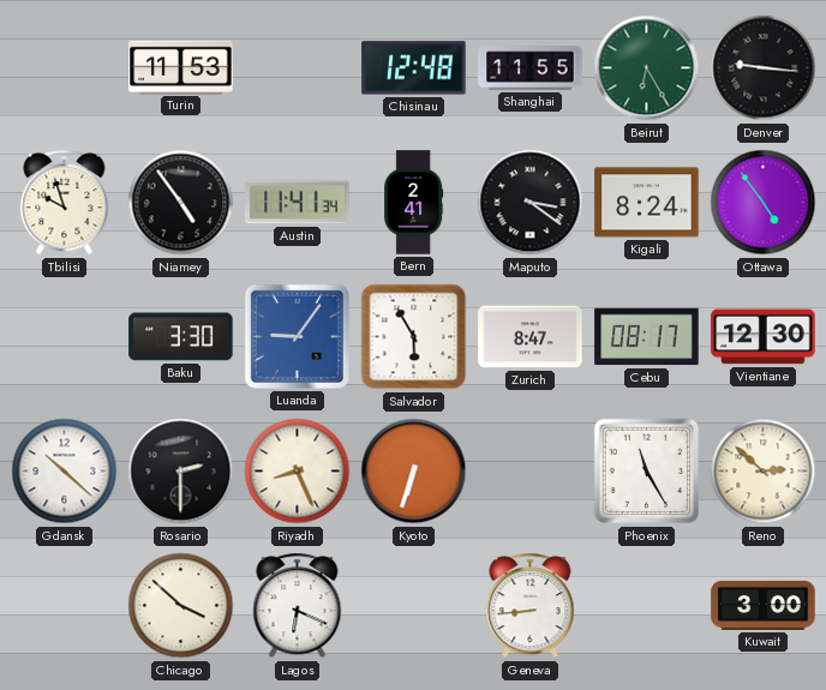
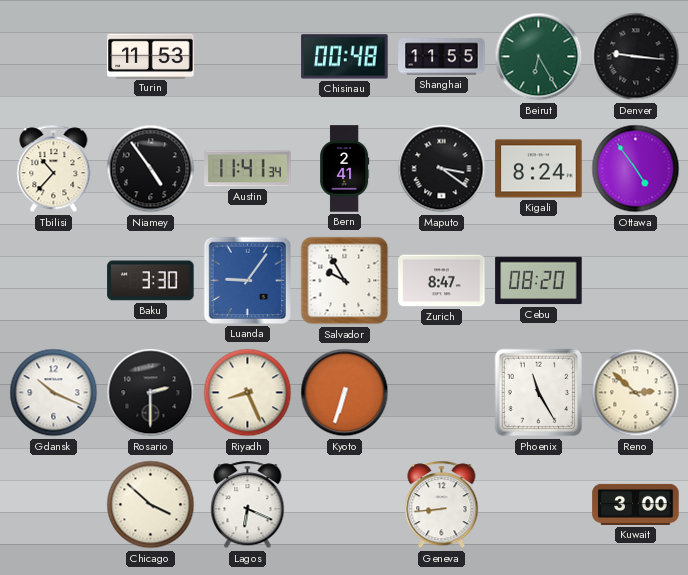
Chisinau: 12:48 -> 00:48 (345, 57)
Tbilisi: 9:57 -> 10:37 (54, 169)
Salvador: 5:55 -> 9:55 (345, 281)
Cebu: 08:17 -> 08:20 (539, 281)
Vientiane: 12:30 -> none (764, 337)
Gdansk: 10:22 -> 10:19 (54, 393)
